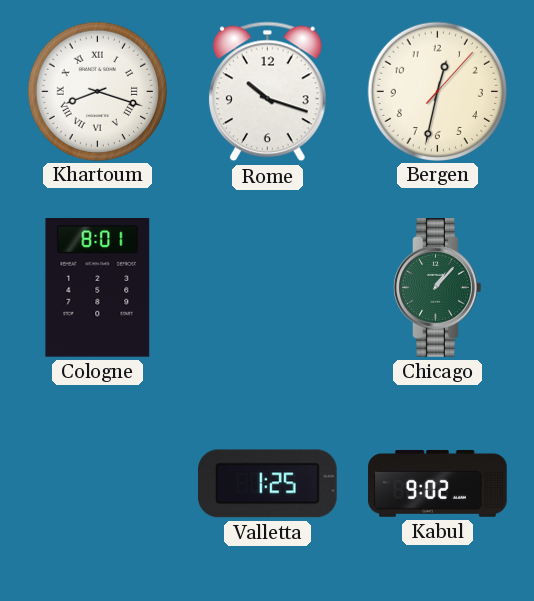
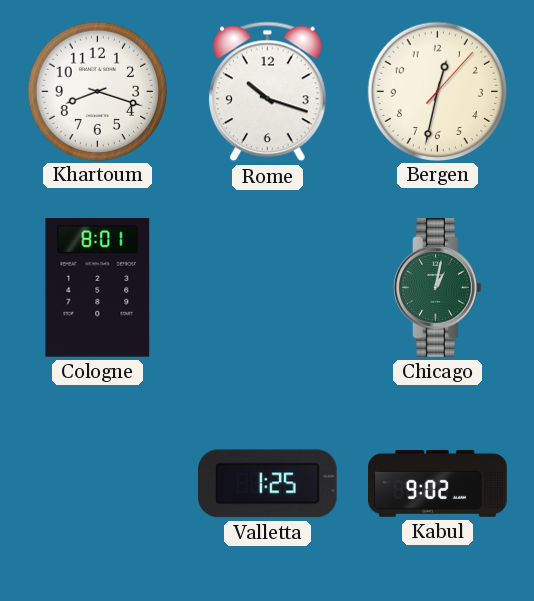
Khartoum numerals: Roman -> Arabic (97, 91)
Chicago: 1:07 -> 1:02 (438, 288)
